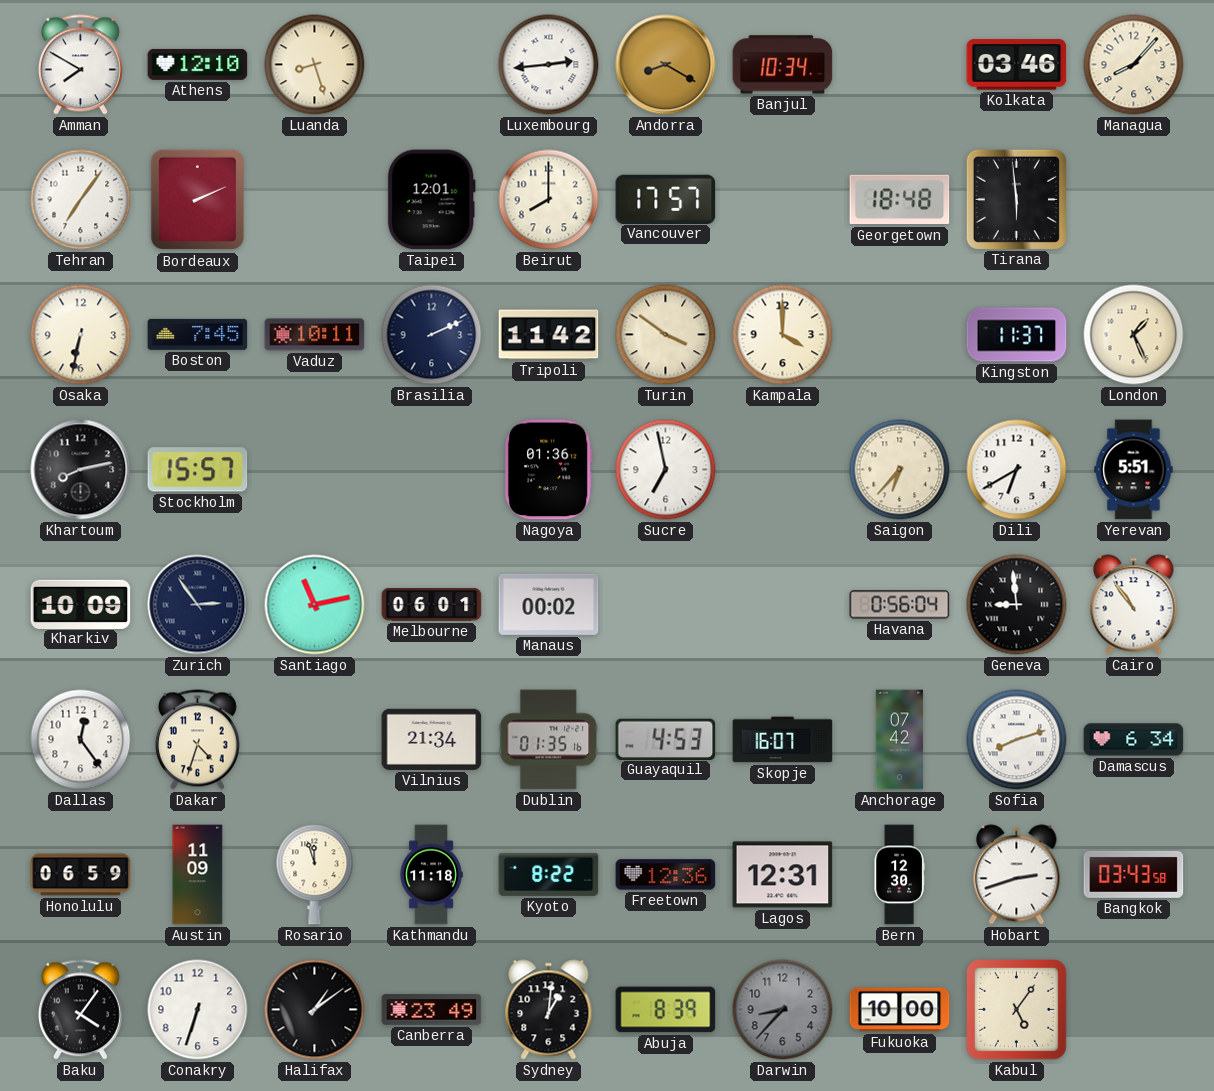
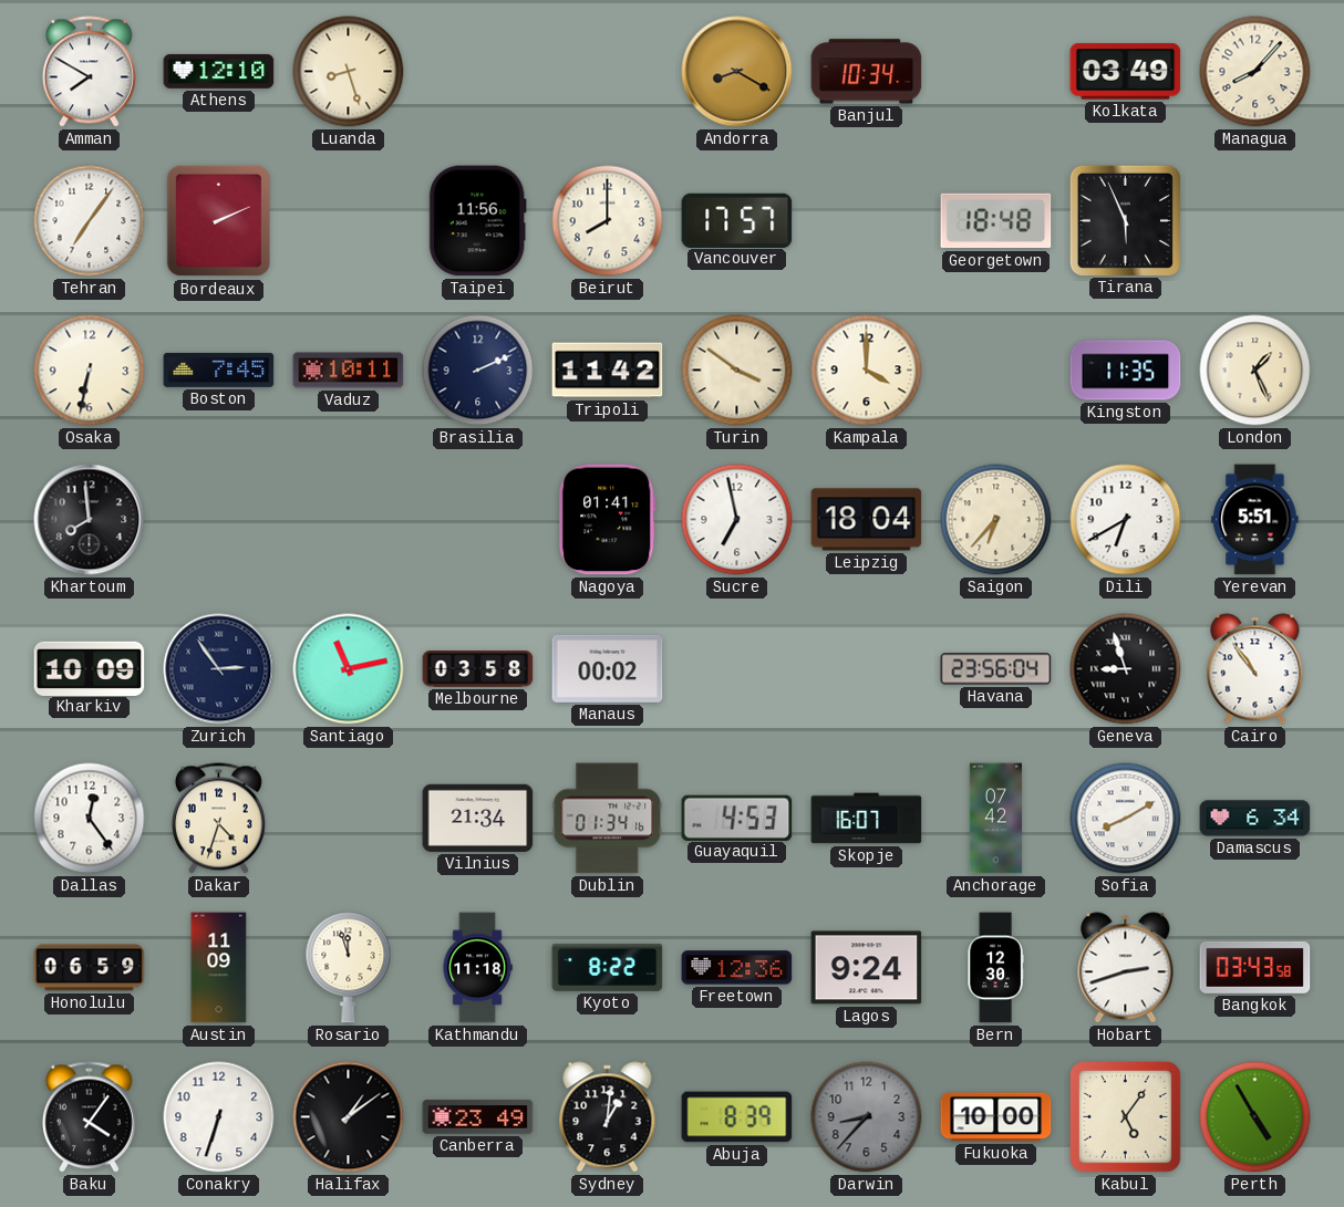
Luxembourg: 2:44 -> none (549, 65)
Kolkata: 03:46 -> 03:49 (1126, 72)
Taipei: 12:01 -> 11:56 (477, 221)
Tirana: 5:59 -> 5:56 (1125, 220)
Kingston: 11:37 -> 11:35 (1126, 371)
Khartoum: 8:13 -> 7:59 (90, 520)
Stockholm: 15:57 -> none (198, 470)
Nagoya: 01:36 -> 01:41 (607, 520)
Leipzig: none -> 18:04 (867, 520)
Melbourne: 06:01 -> 03:58 (478, 669)
Havana: 0:56 -> 23:56 (996, 669)
Geneva: 8:59 -> 8:57 (1126, 669)
Dublin: 01:35 -> 01:34 (608, 819)
Sofia: 8:12 -> 8:10 (1126, 819)
Lagos: 12:31 -> 9:24 (867, 968)
Perth: none -> 4:55 (1255, 1117)
